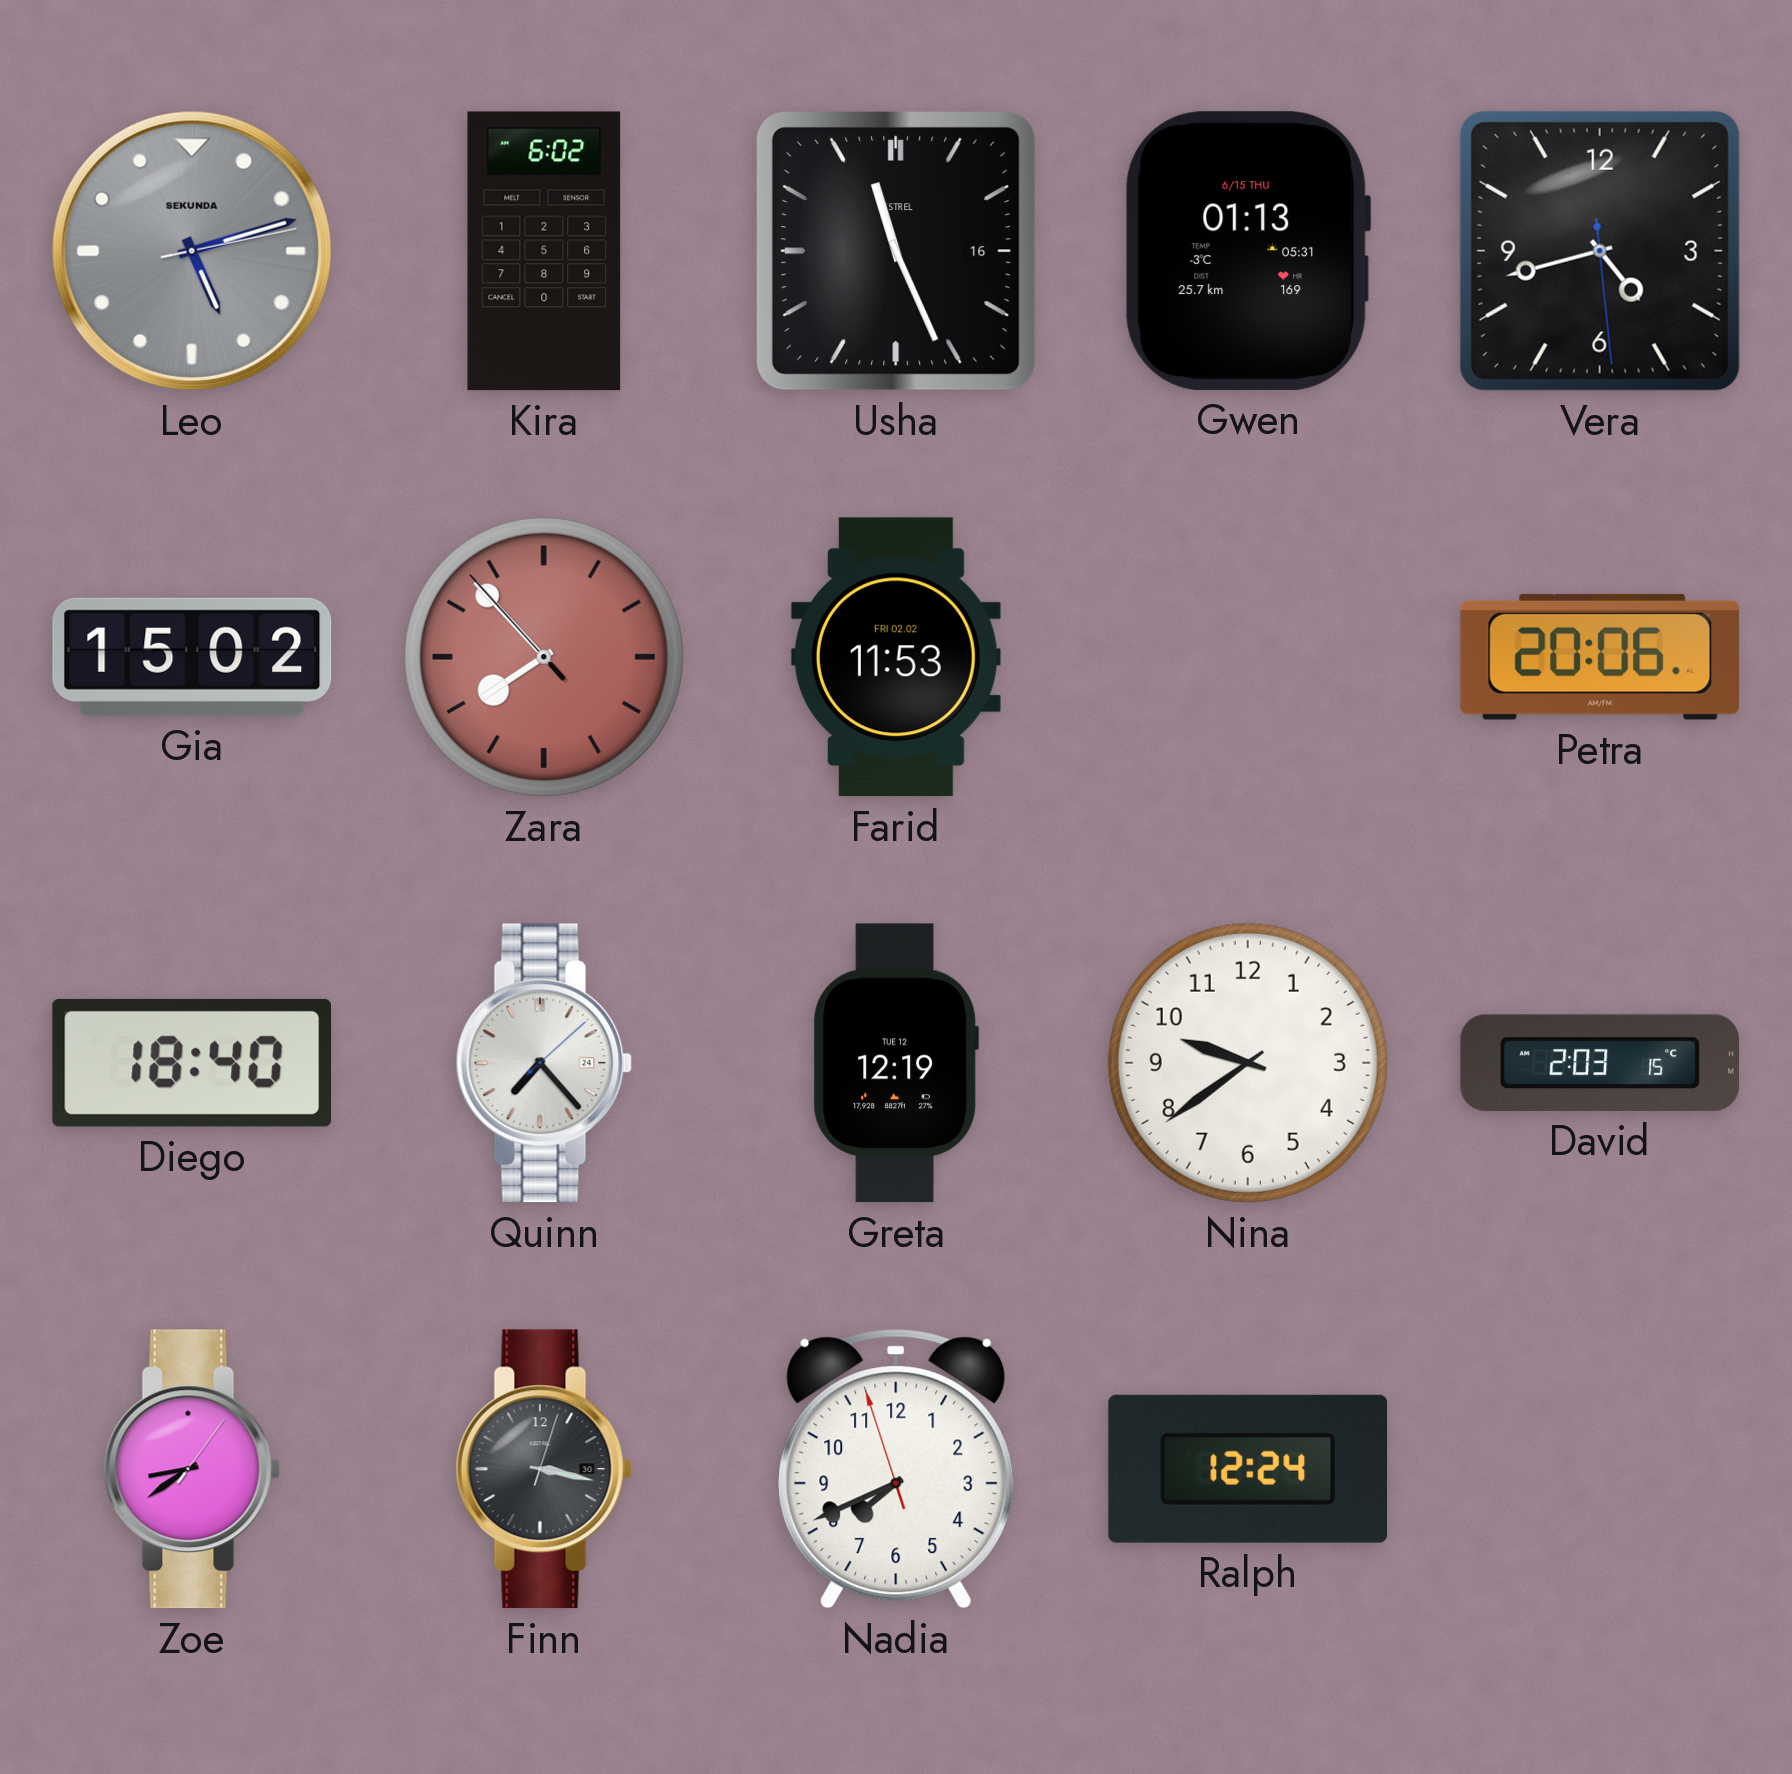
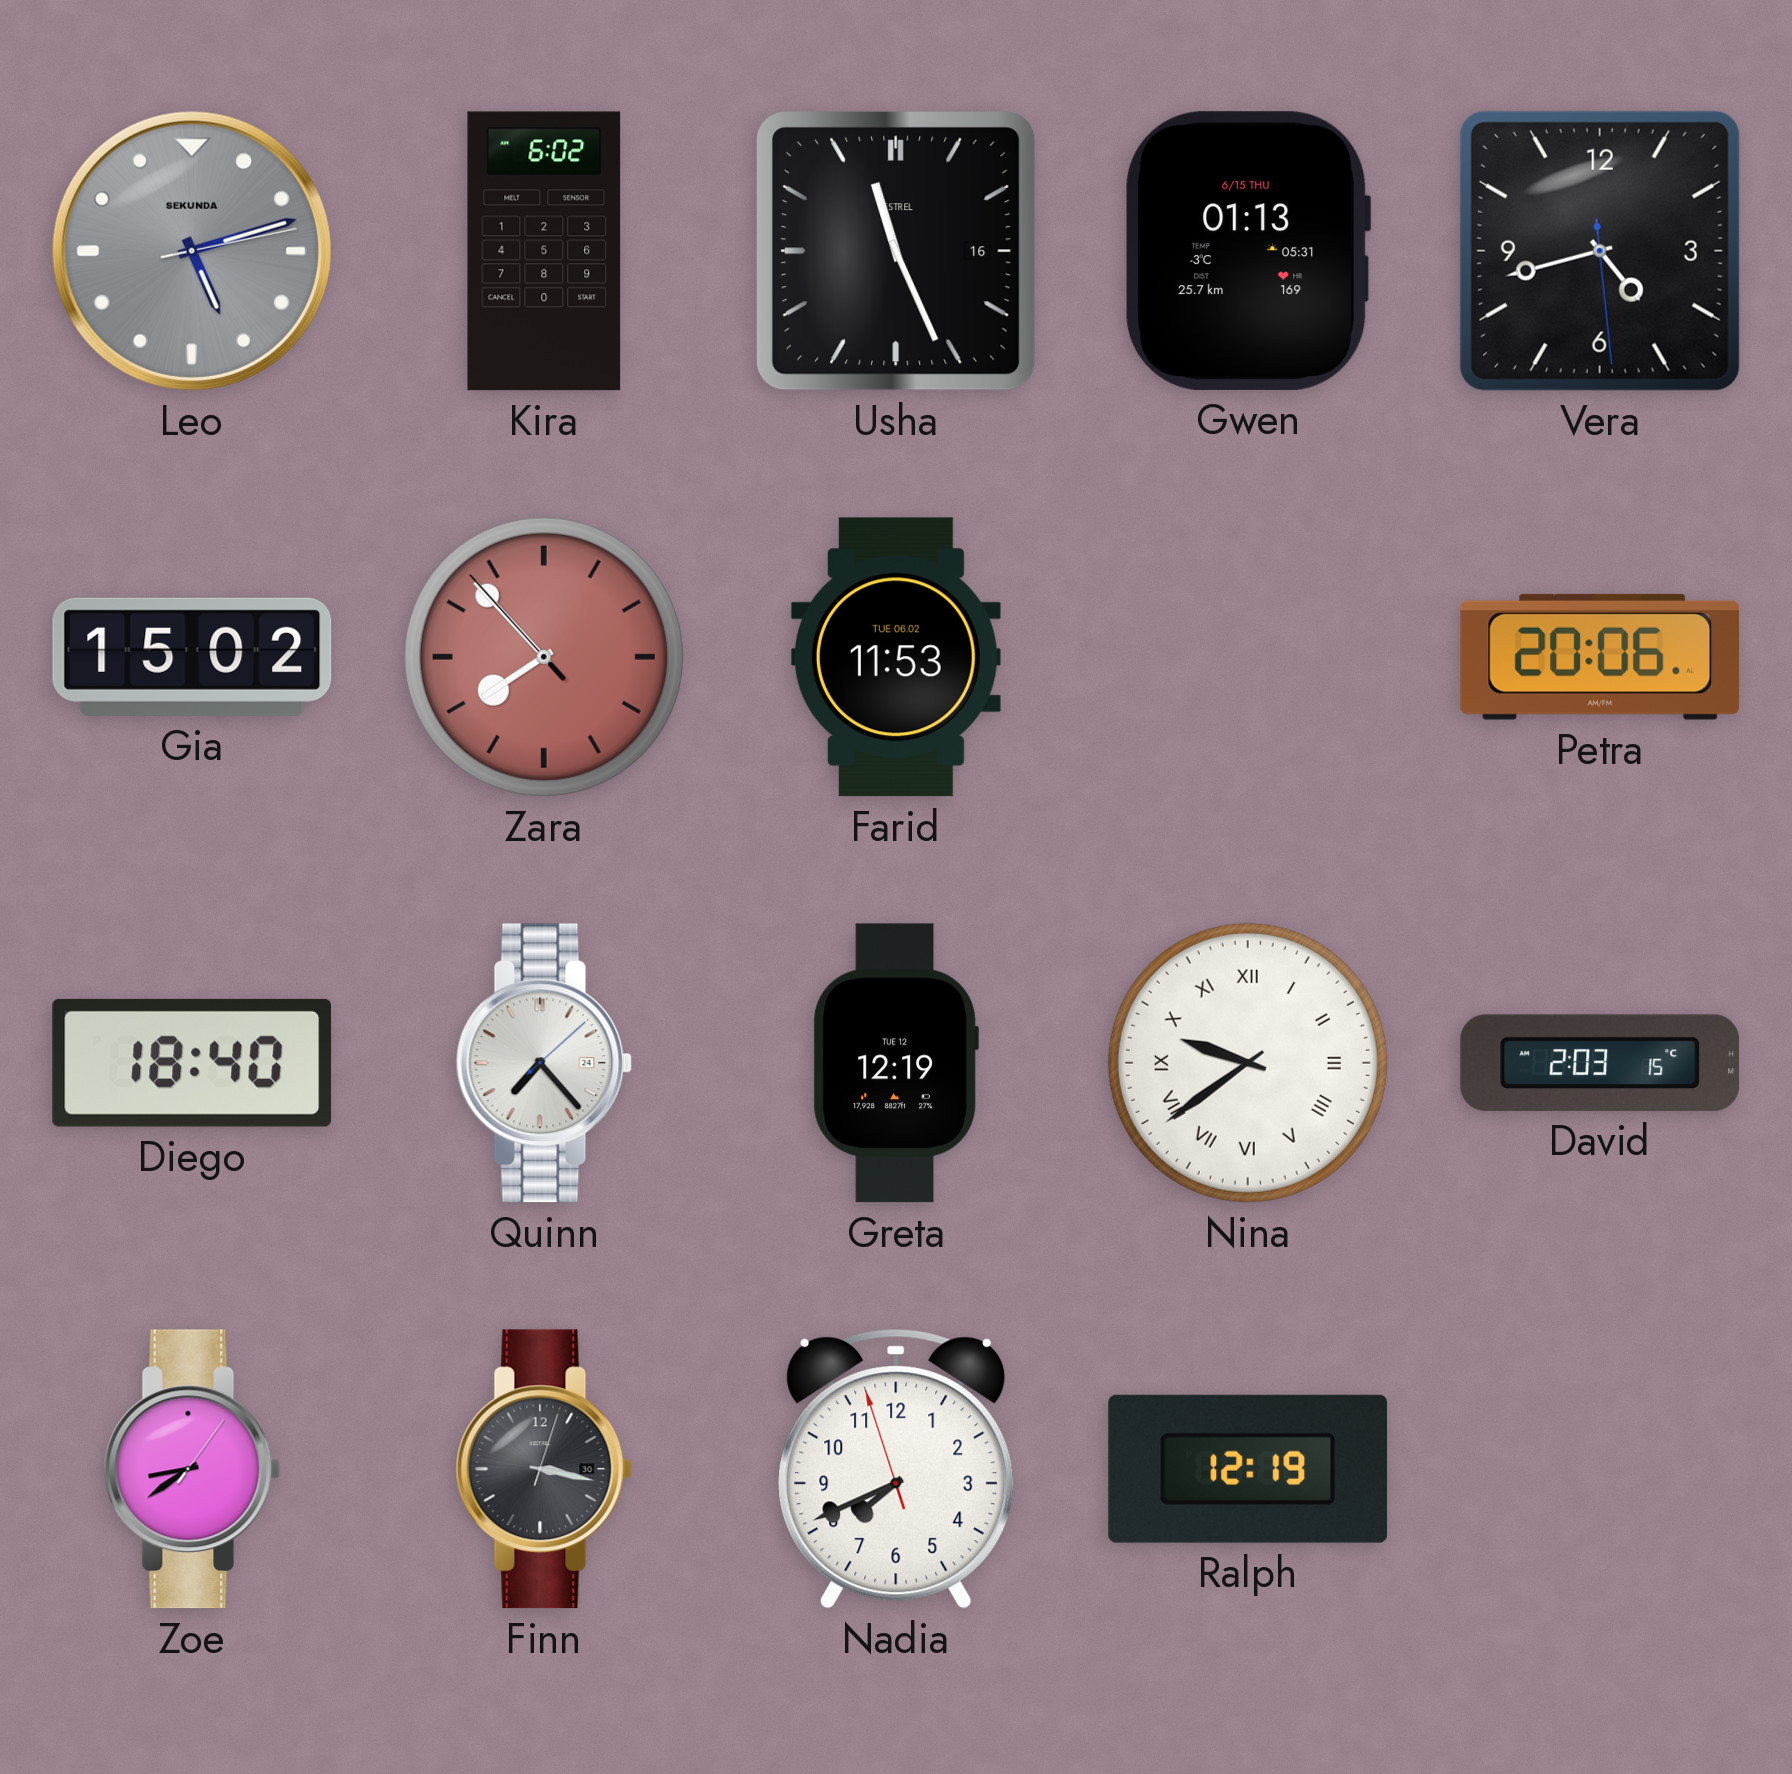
Farid date: FRI 02.02 -> TUE 06.02 (896, 657)
Nina numerals: Arabic -> Roman (1248, 1063)
Ralph: 12:24 -> 12:19 (1248, 1469)
